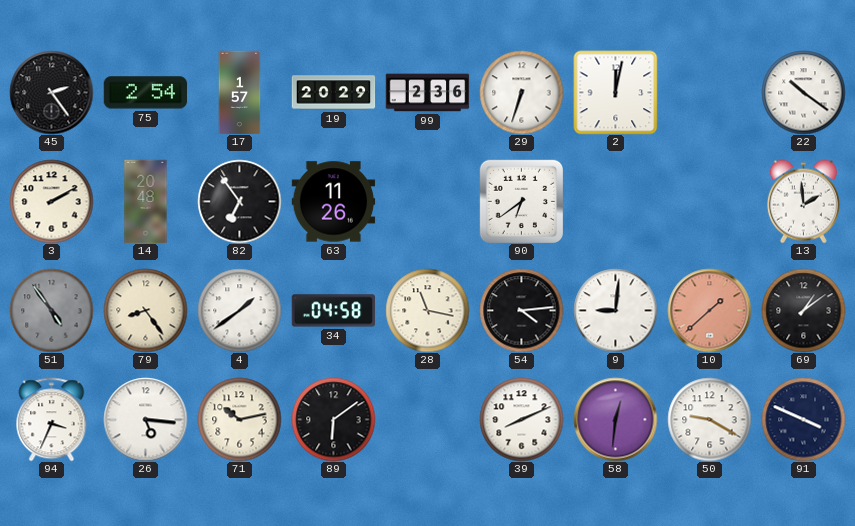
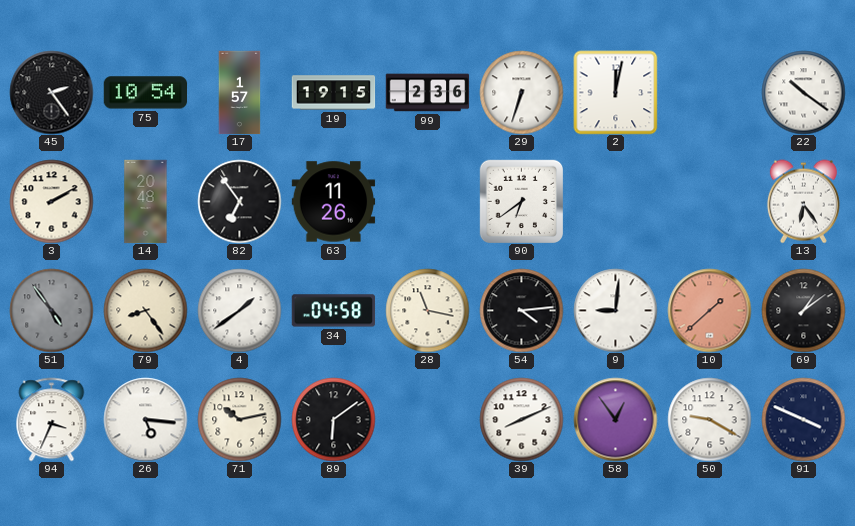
75: 2:54 -> 10:54 (145, 93)
19: 20:29 -> 19:15 (333, 93)
13: 1:59 -> 6:24 (803, 201)
58: 12:31 -> 12:54 (615, 419)
